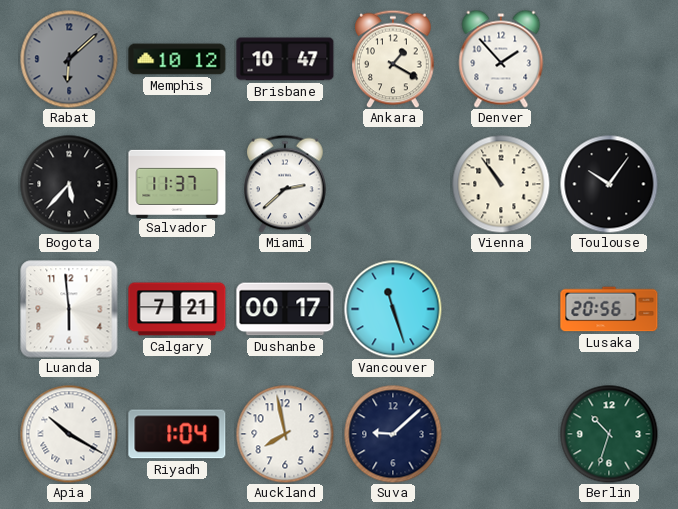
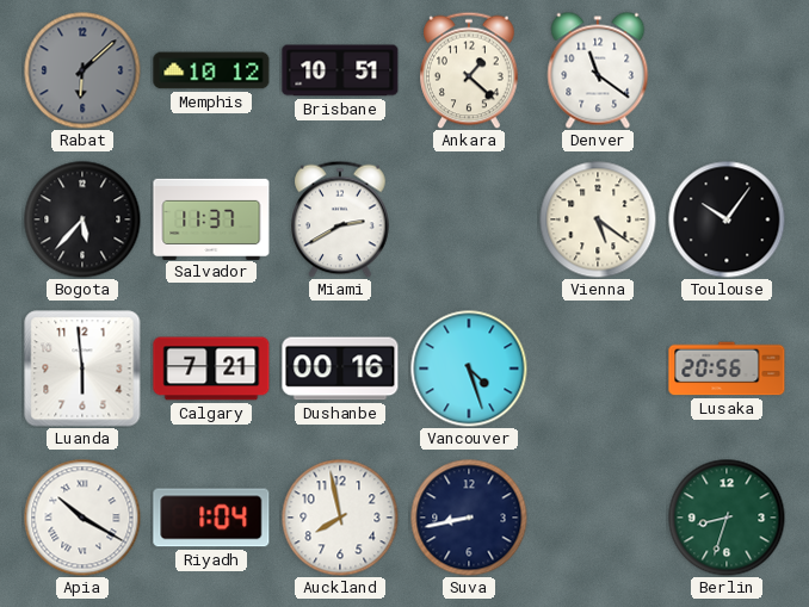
Brisbane: 10:47 -> 10:51 (340, 70)
Ankara: 1:20 -> 1:22 (469, 70)
Denver: 1:53 -> 11:21 (598, 70)
Miami: 2:38 -> 2:40 (340, 219)
Vienna: 10:54 -> 5:21 (598, 219)
Dushanbe: 00:17 -> 00:16 (340, 368)
Vancouver: 11:27 -> 4:27 (469, 368)
Suva: 9:08 -> 8:43 (469, 518)
Berlin: 10:33 -> 8:33 (727, 518)
